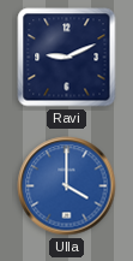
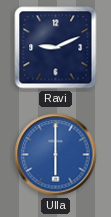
Ulla: 4:00 -> 6:00 (56, 155)
